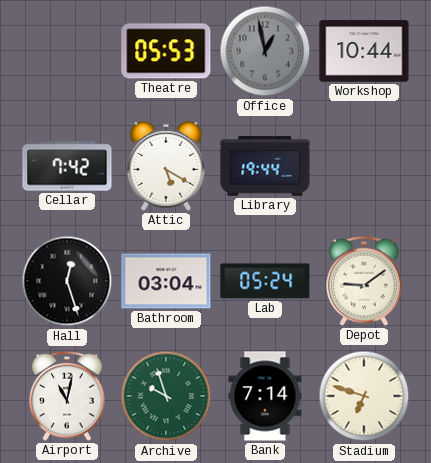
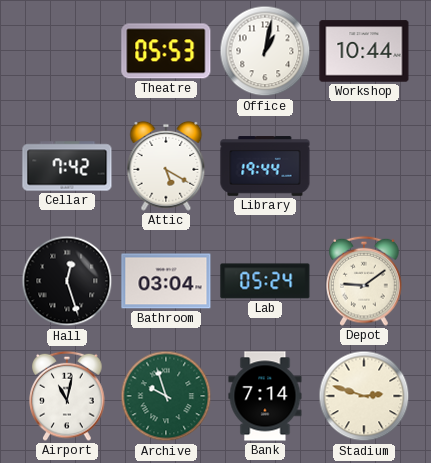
Office: 12:58 -> 1:02 (265, 51)
Office dial: grey -> white (265, 51)
Stadium: 6:48 -> 2:48 (364, 396)
